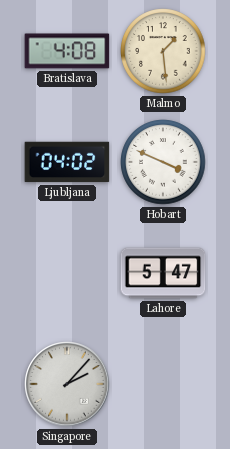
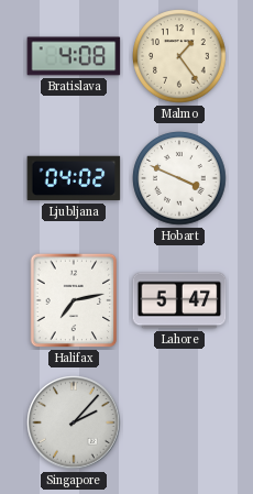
Malmo: 1:29 -> 1:24 (179, 56)
Halifax: none -> 7:13 (74, 300)
